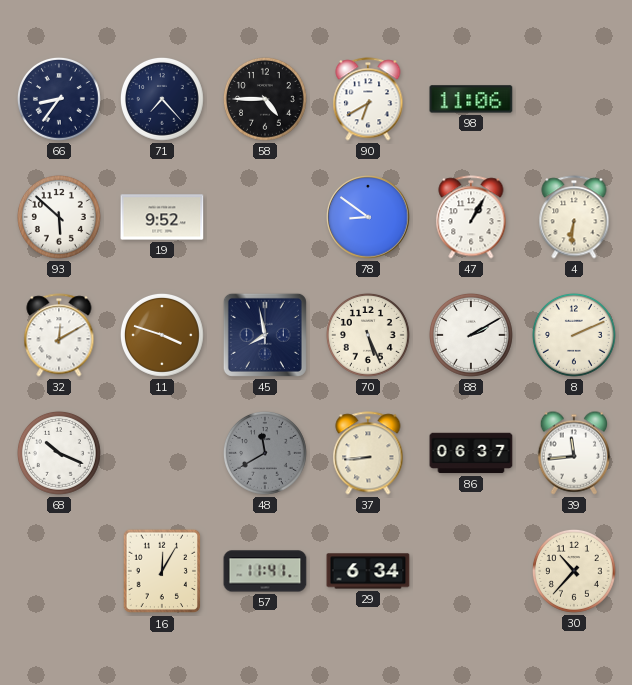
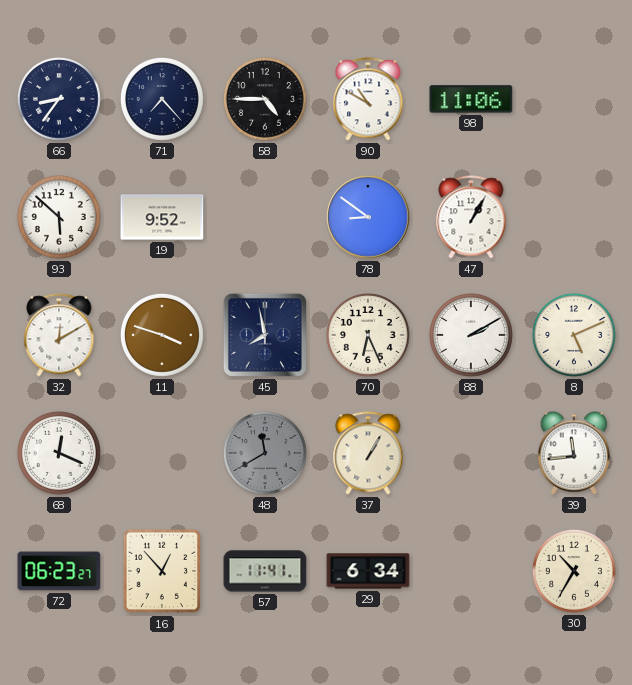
90: 6:40 -> 10:50 (368, 99)
4: 6:31 -> none (574, 217)
70: 5:26 -> 6:26 (368, 335)
8: 2:11 -> 5:11 (574, 335)
68: 10:19 -> 12:19 (59, 453)
37: 8:44 -> 1:05 (368, 453)
86: 06:37 -> none (471, 453)
72: none -> 06:23 (59, 571)
16: 12:05 -> 12:53 (162, 571)
30: 10:37 -> 10:35 (574, 571)
